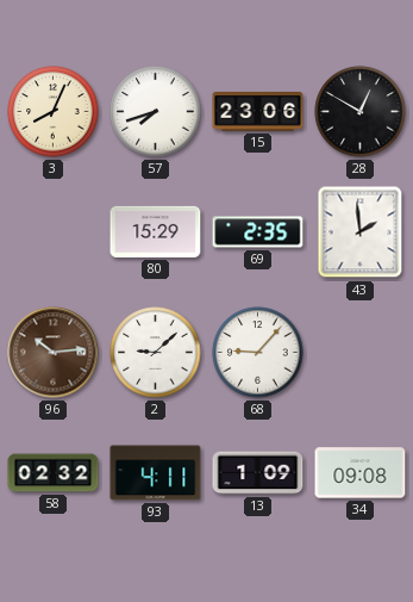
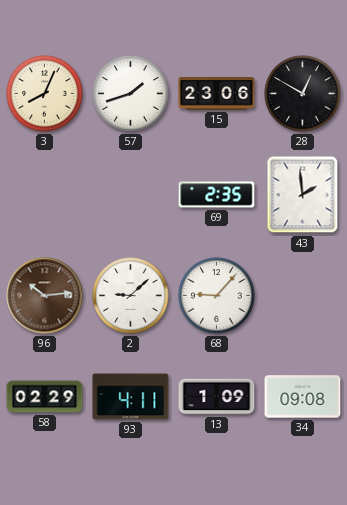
57: 7:42 -> 1:42 (131, 94)
80: 15:29 -> none (156, 231)
58: 02:32 -> 02:29 (45, 397)
